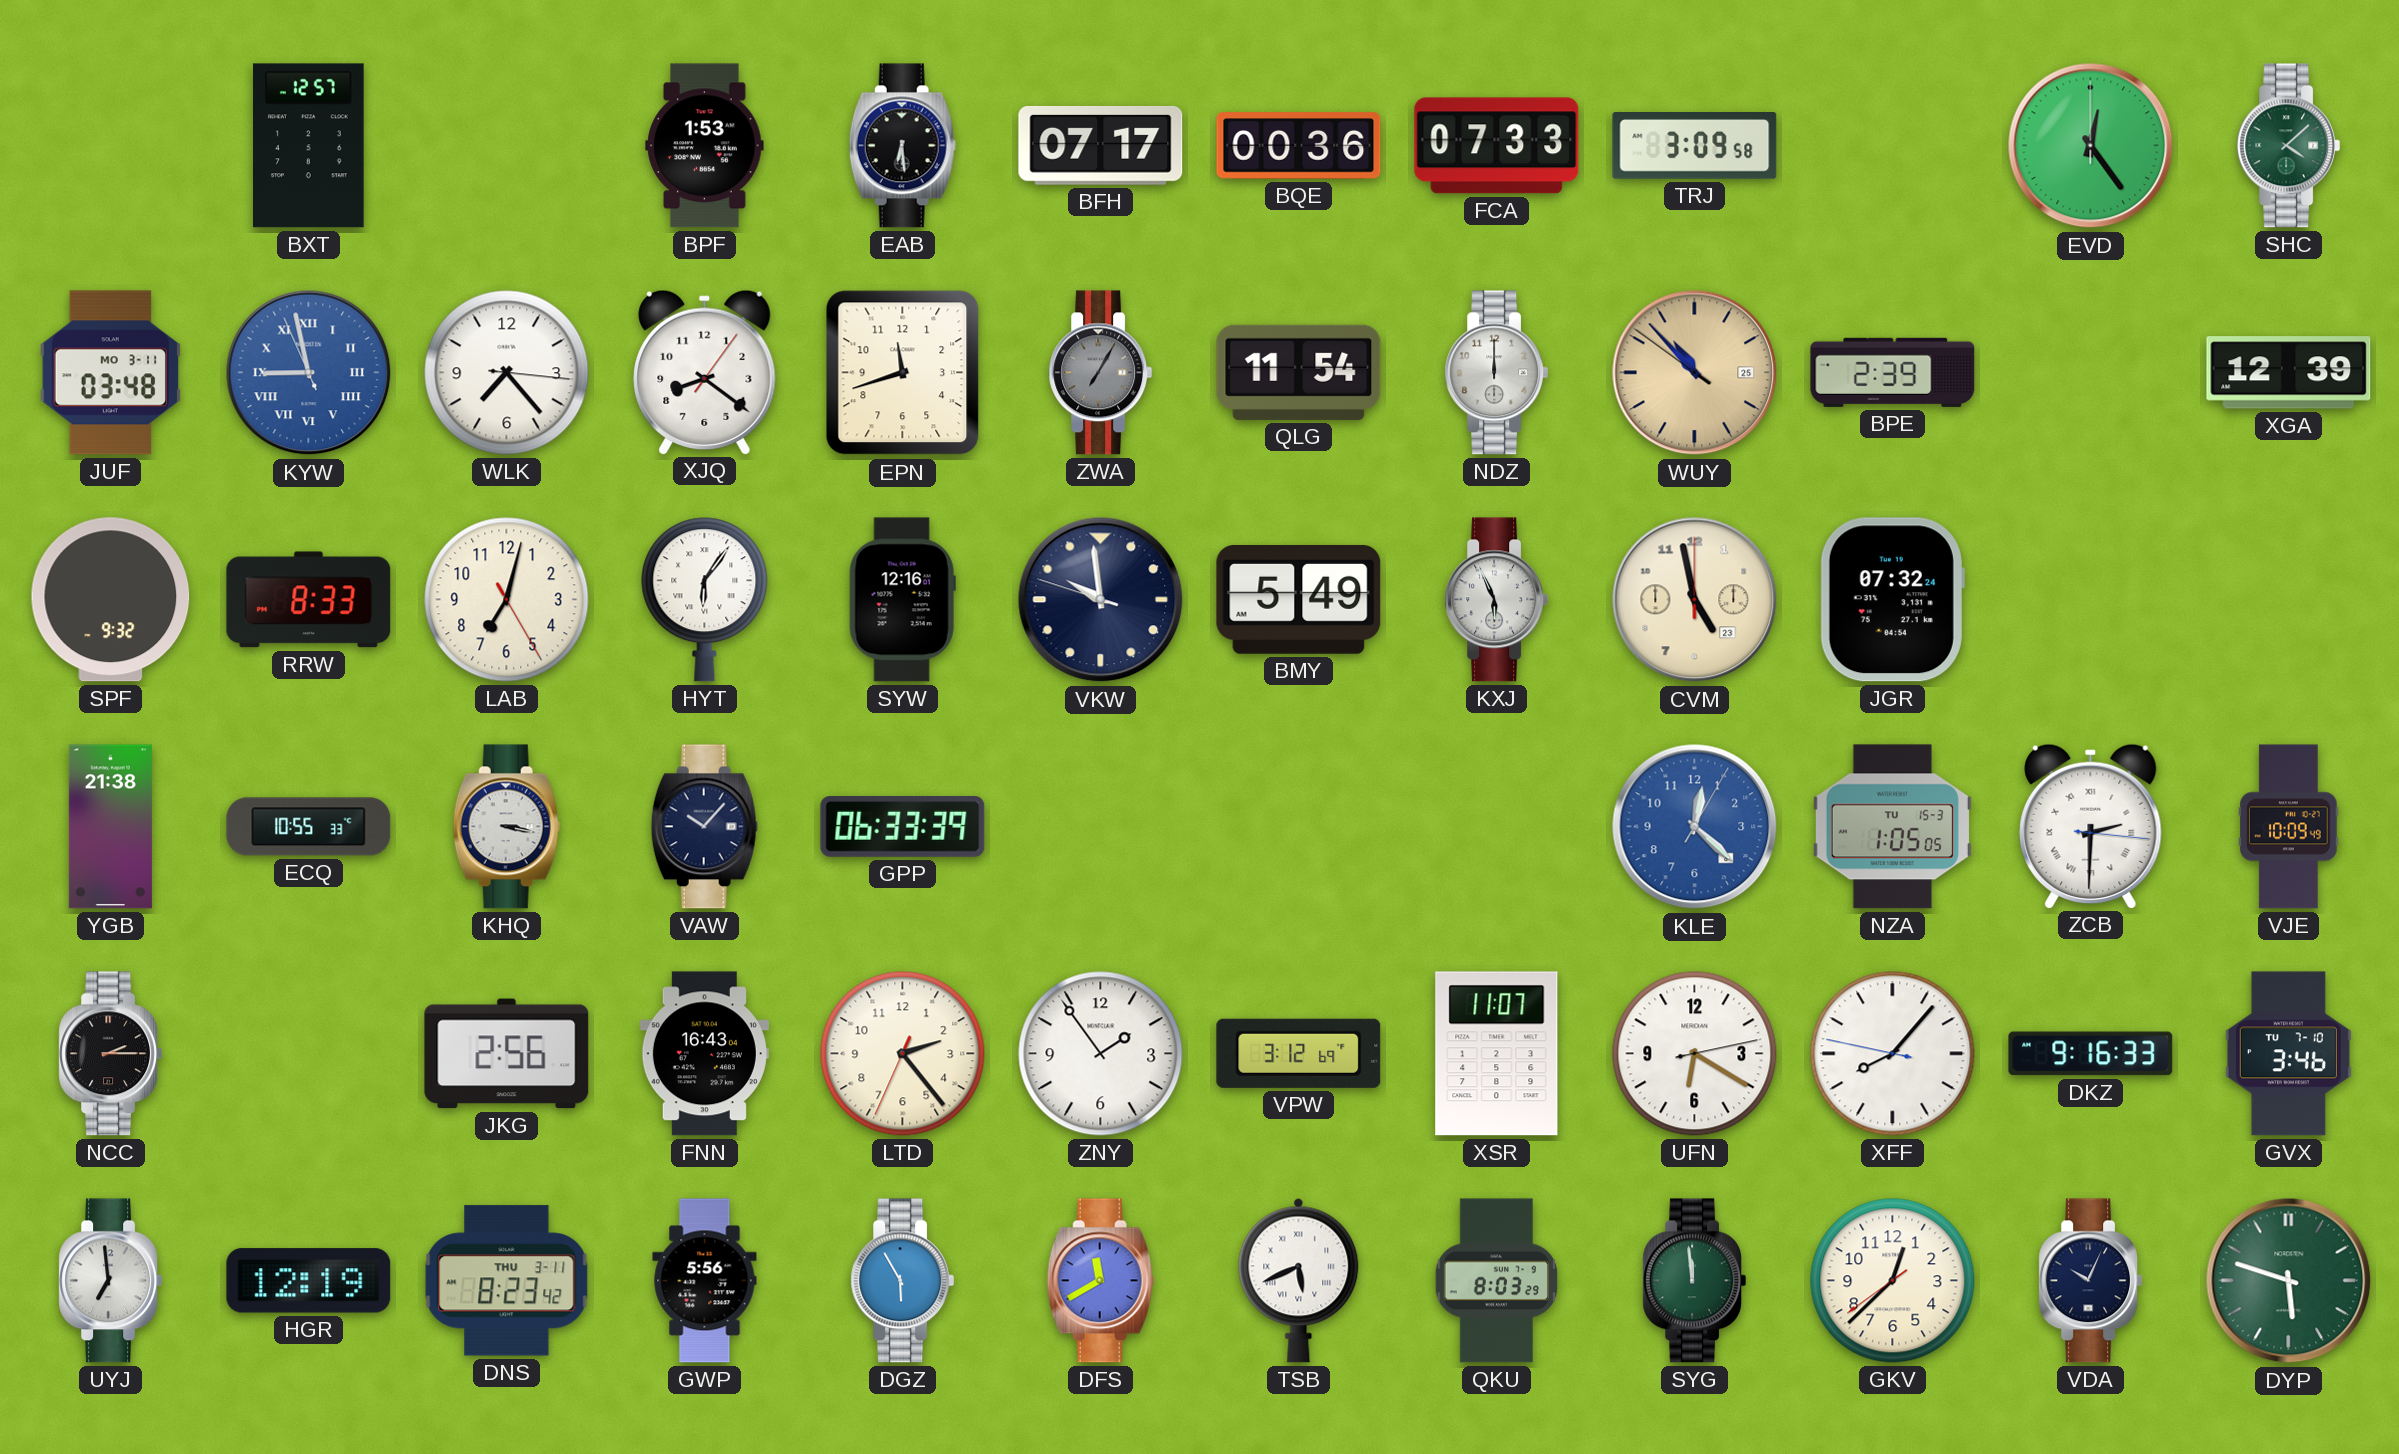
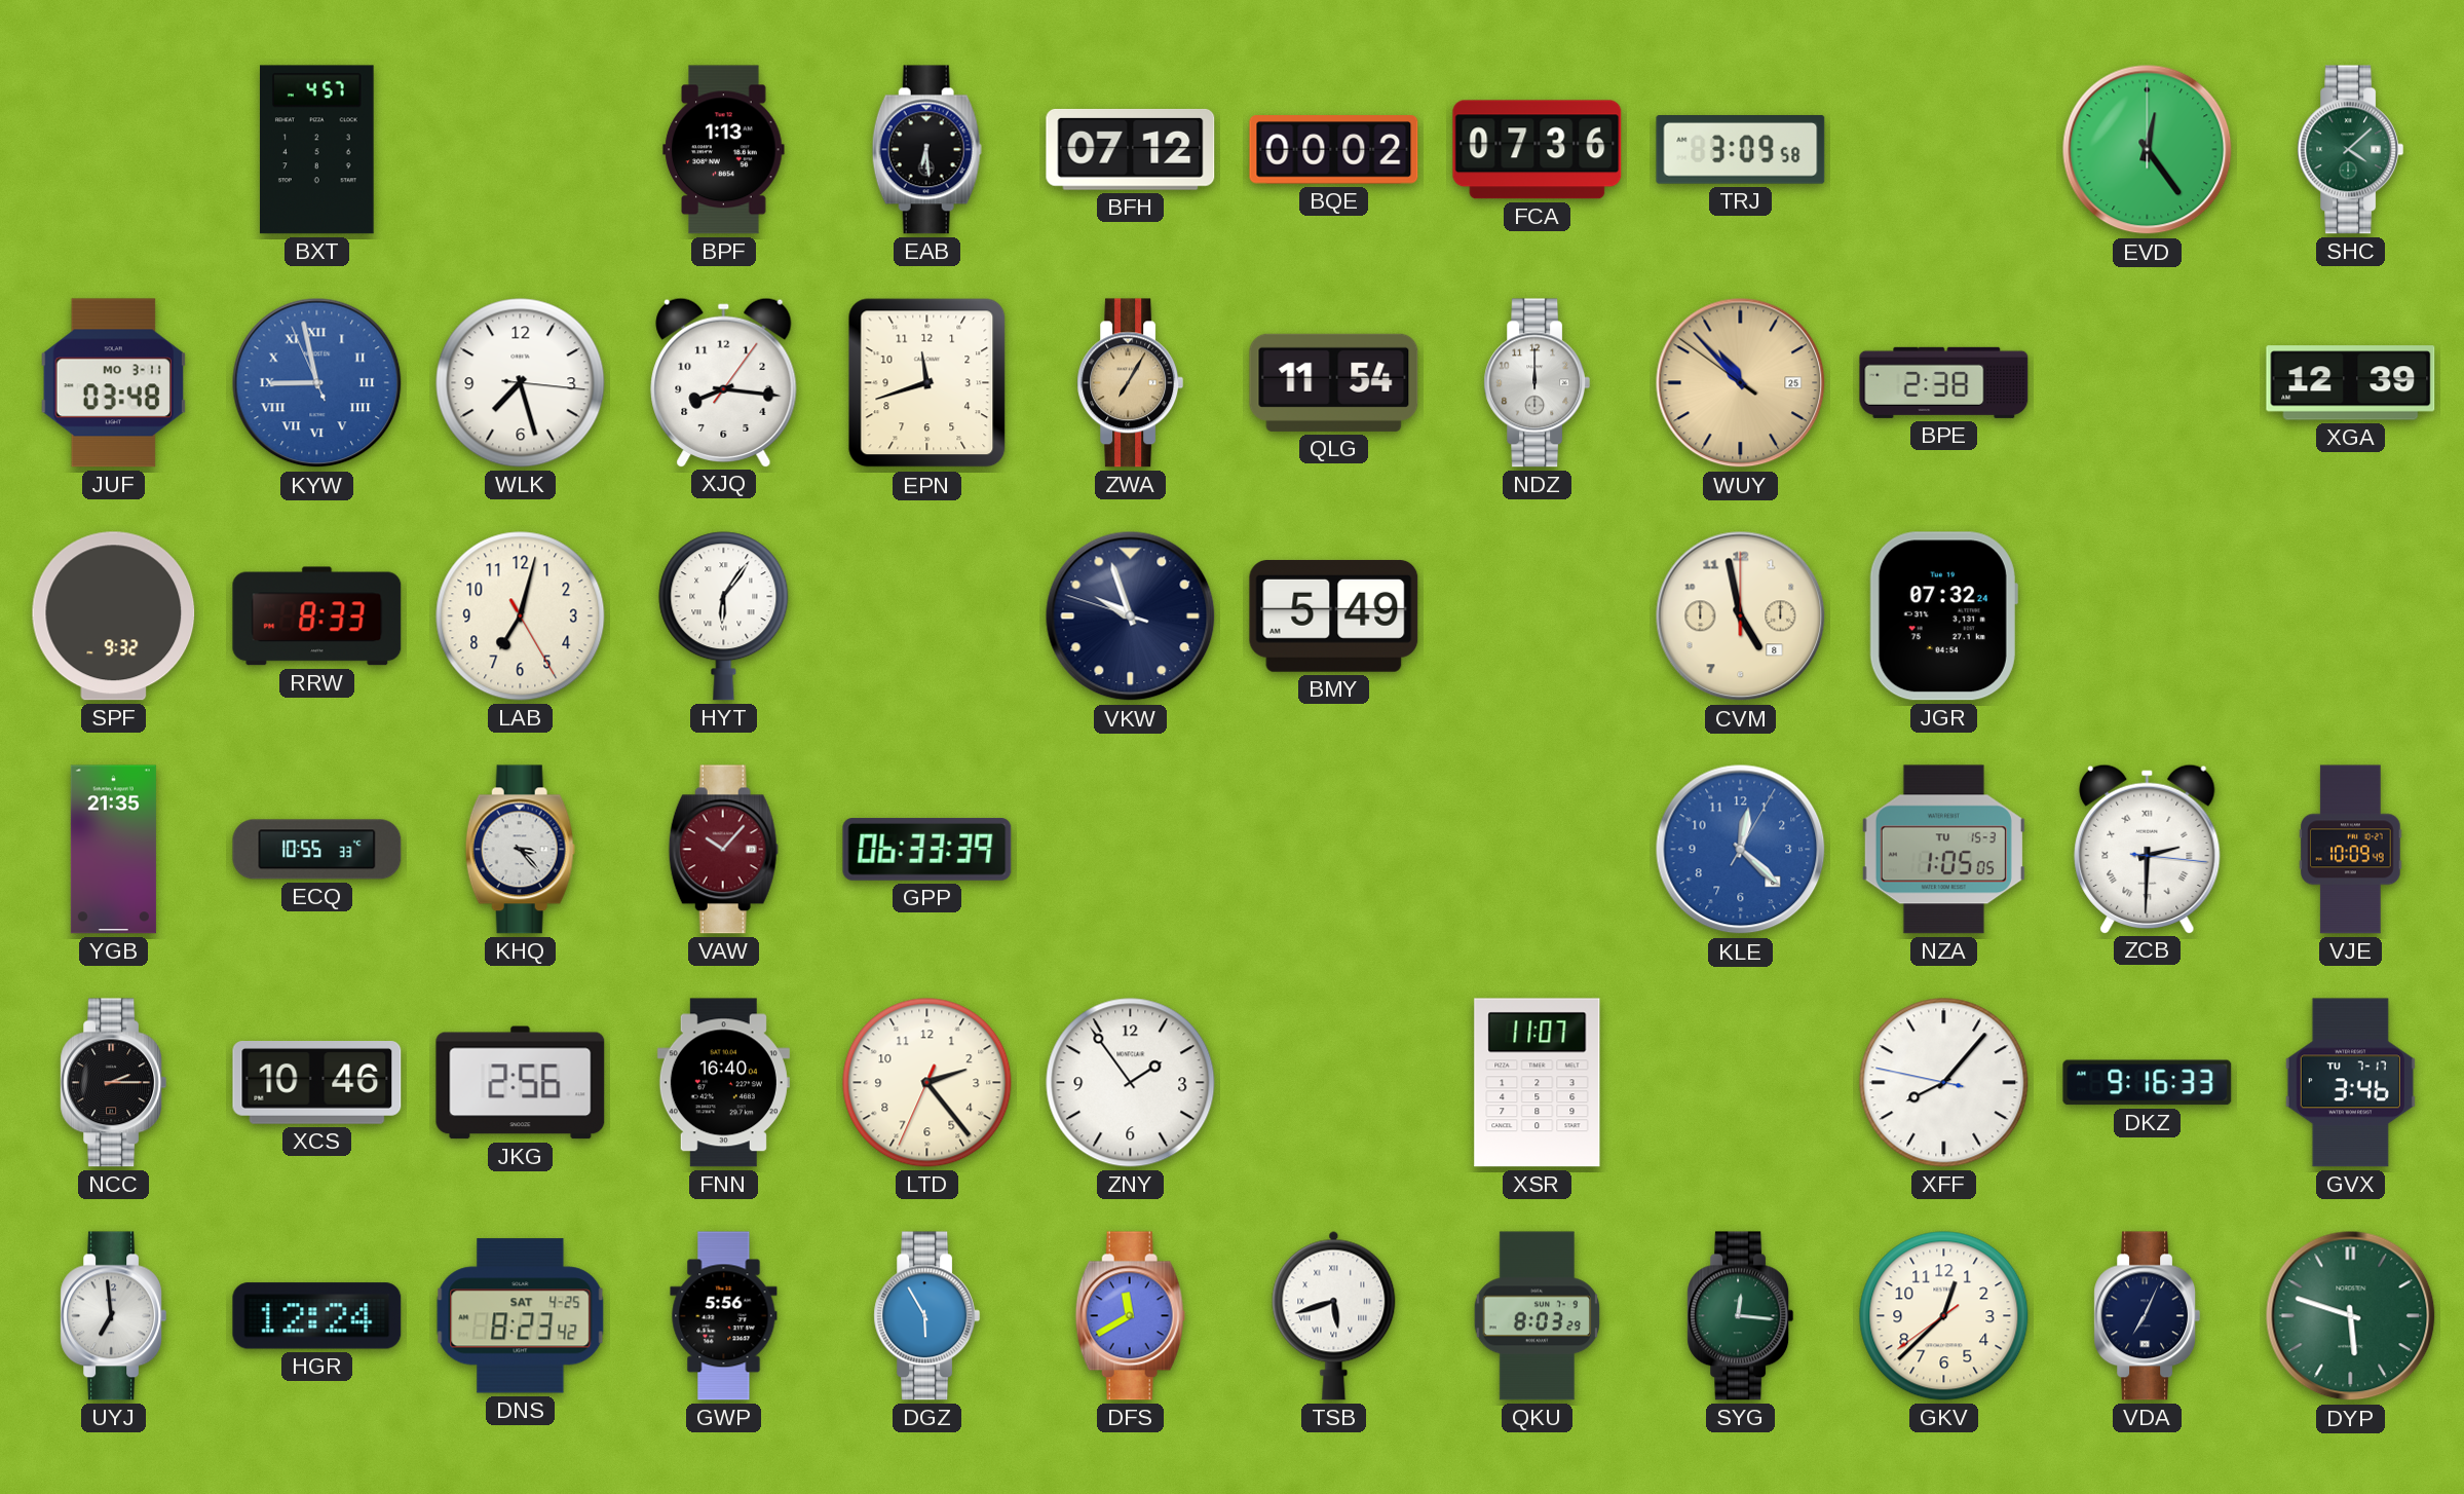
BXT: 12:57 -> 4:57 (317, 150)
BPF: 1:53 -> 1:13 (724, 150)
BFH: 07:17 -> 07:12 (1131, 149)
BQE: 00:36 -> 00:02 (1334, 150)
FCA: 07:33 -> 07:36 (1538, 150)
WLK: 7:23 -> 7:27 (521, 383)
XJQ: 8:21 -> 8:16 (724, 382)
ZWA dial: grey -> champagne (1131, 383)
BPE: 2:39 -> 2:38 (1944, 382)
SYW: 12:16 -> none (902, 600)
VKW: 9:58 -> 9:56 (1131, 617)
KXJ: 5:56 -> none (1497, 600)
CVM date: 23 -> 8 (1741, 617)
YGB: 21:38 -> 21:35 (113, 850)
KHQ: 3:17 -> 3:23 (520, 850)
VAW dial: navy -> burgundy (723, 850)
XCS: none -> 10:46 (317, 1083)
FNN: 16:43 -> 16:40 (723, 1083)
VPW: 3:12 -> none (1299, 1053)
UFN: 6:20 -> none (1695, 1054)
GVX date: TU 7-10 -> TU 7-17 (2350, 1083)
HGR: 12:19 -> 12:24 (317, 1316)
DNS date: THU 3-11 -> SAT 4-25 (521, 1316)
TSB: 5:41 -> 5:42 (1334, 1315)
SYG: 11:59 -> 12:16 (1741, 1316)
VDA: 10:04 -> 7:04 (2148, 1316)
